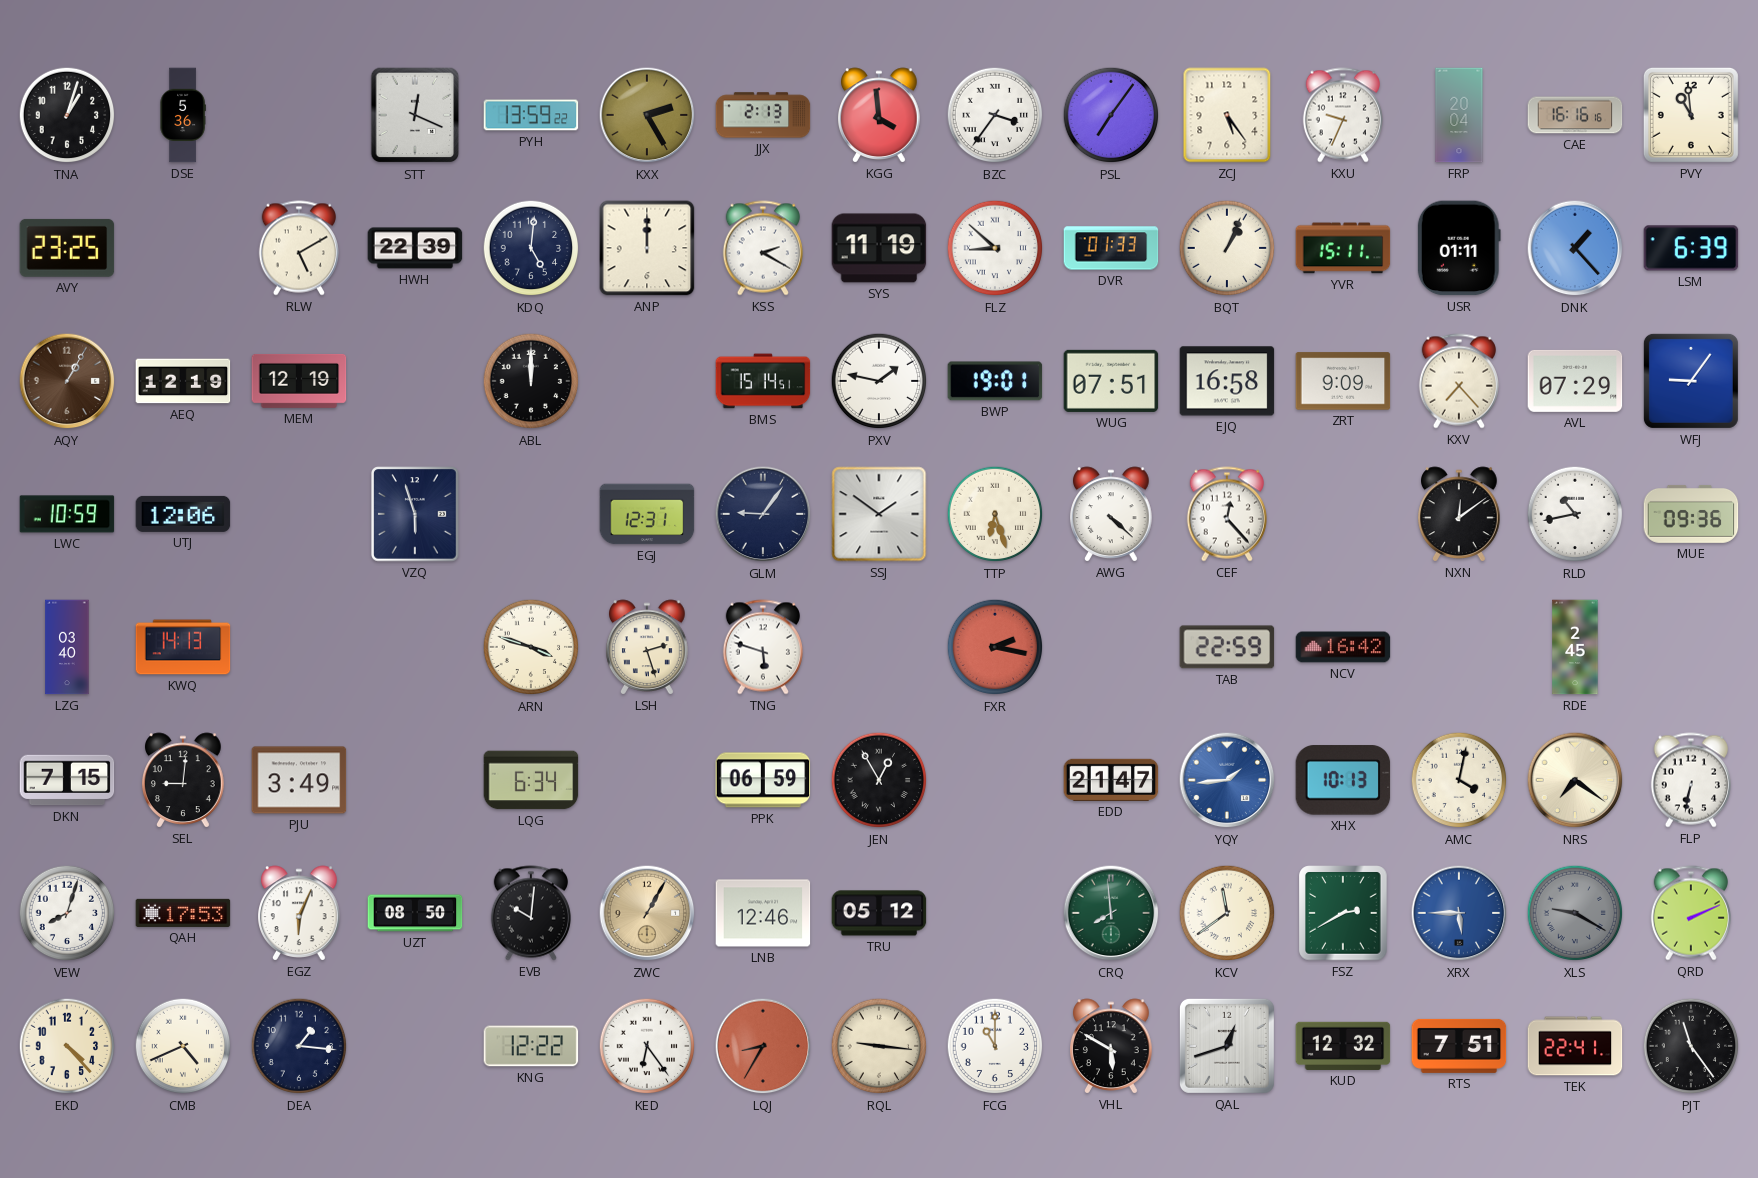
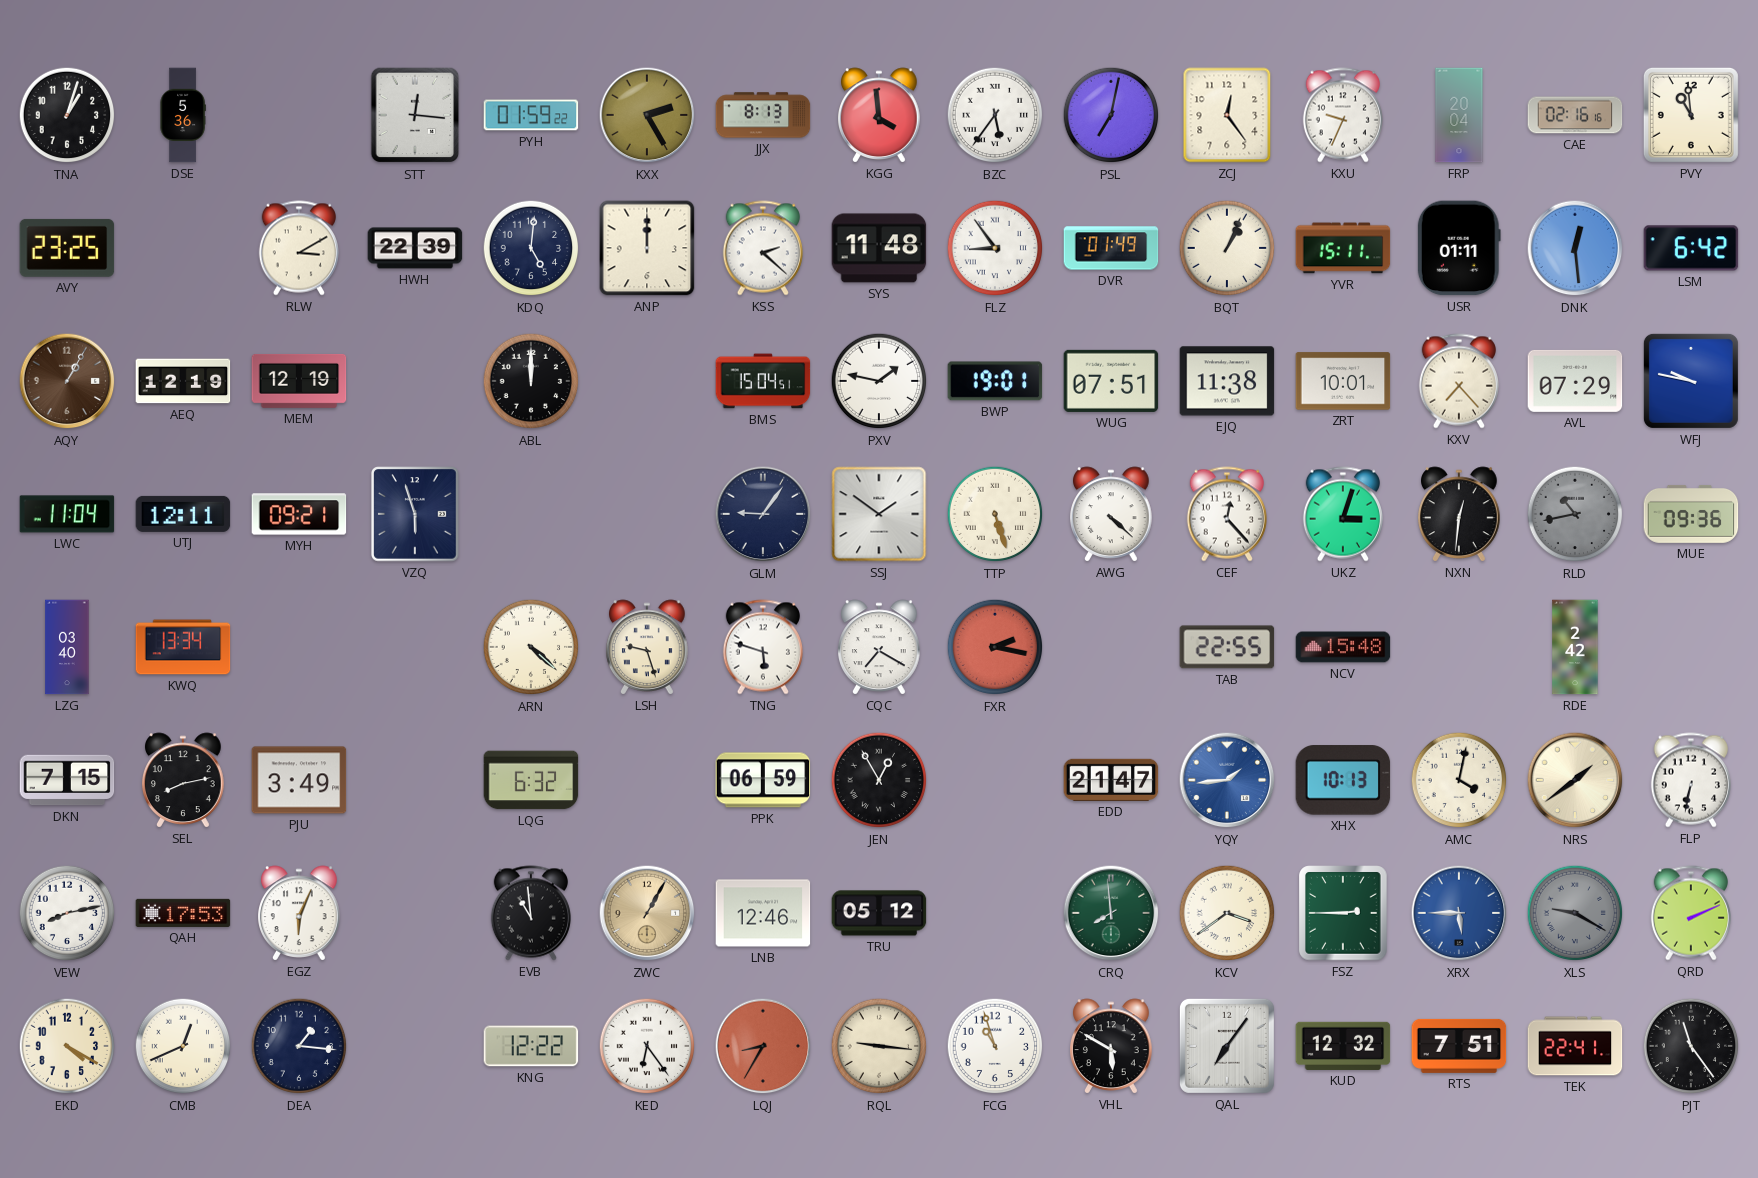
STT: 12:19 -> 12:16 (415, 115)
PYH: 13:59 -> 01:59 (531, 115)
JJX: 2:13 -> 8:13 (763, 115)
BZC: 3:36 -> 5:36 (995, 115)
PSL: 7:06 -> 7:02 (1111, 115)
ZCJ: 5:24 -> 12:24 (1227, 115)
CAE: 16:16 -> 02:16 (1575, 115)
RLW: 5:10 -> 3:10 (299, 248)
KSS: 2:20 -> 2:22 (763, 248)
SYS: 11:19 -> 11:48 (879, 248)
FLZ: 8:52 -> 8:54 (995, 248)
DVR: 01:33 -> 01:49 (1111, 248)
DNK: 1:23 -> 12:29 (1575, 248)
LSM: 6:39 -> 6:42 (1691, 248)
BMS: 15:14 -> 15:04 (763, 381)
EJQ: 16:58 -> 11:38 (1227, 381)
ZRT: 9:09 -> 10:01 (1343, 381)
WFJ: 9:06 -> 9:47 (1691, 381)
LWC: 10:59 -> 11:04 (67, 514)
UTJ: 12:06 -> 12:11 (183, 514)
MYH: none -> 09:21 (299, 514)
EGJ: 12:31 -> none (647, 514)
TTP: 6:27 -> 5:27 (995, 514)
UKZ: none -> 3:03 (1343, 514)
NXN: 12:09 -> 12:31 (1460, 514)
RLD dial: white -> grey (1575, 514)
KWQ: 14:13 -> 13:34 (183, 647)
ARN: 3:48 -> 4:22 (531, 647)
LSH: 2:27 -> 9:27 (648, 647)
CQC: none -> 7:20 (880, 647)
TAB: 22:59 -> 22:55 (1227, 647)
NCV: 16:42 -> 15:48 (1343, 647)
RDE: 2:45 -> 2:42 (1575, 647)
SEL: 9:01 -> 8:13 (184, 780)
LQG: 6:34 -> 6:32 (531, 780)
NRS: 7:21 -> 1:39 (1575, 780)
VEW: 8:03 -> 8:13 (67, 913)
UZT: 08:50 -> none (415, 913)
EVB: 10:01 -> 10:59 (531, 913)
KCV: 11:39 -> 3:39 (1227, 913)
FSZ: 2:40 -> 2:45 (1343, 913)
EKD: 4:23 -> 4:20 (67, 1046)
CMB: 4:41 -> 12:41 (183, 1046)
FCG: 11:00 -> 10:57 (995, 1046)
QAL: 12:42 -> 7:06 (1227, 1046)
